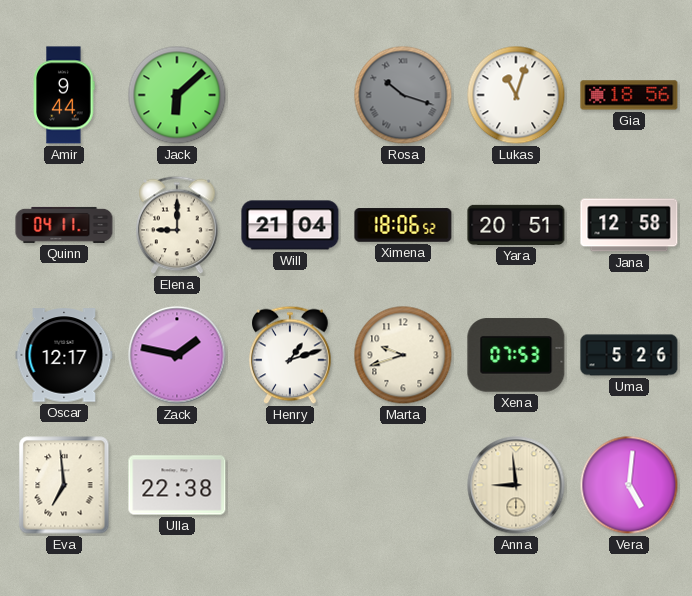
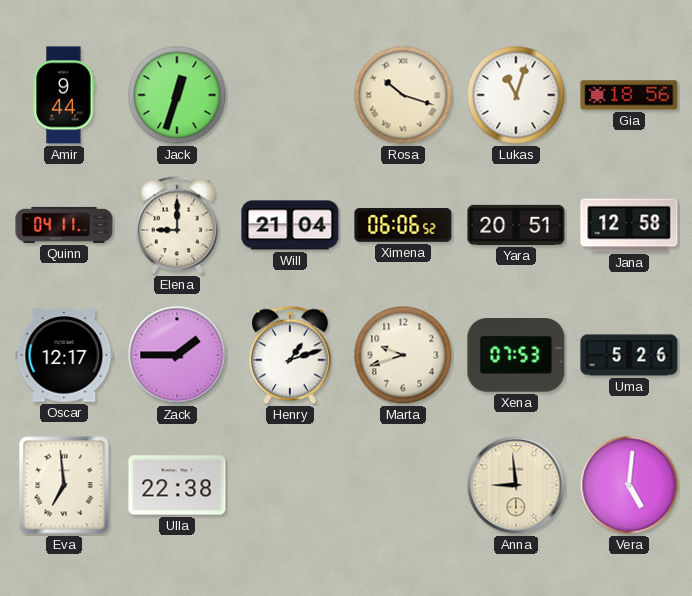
Jack: 6:08 -> 12:33 (177, 95)
Rosa dial: grey -> cream (403, 95)
Ximena: 18:06 -> 06:06 (403, 225)
Zack: 1:47 -> 1:45 (177, 355)
